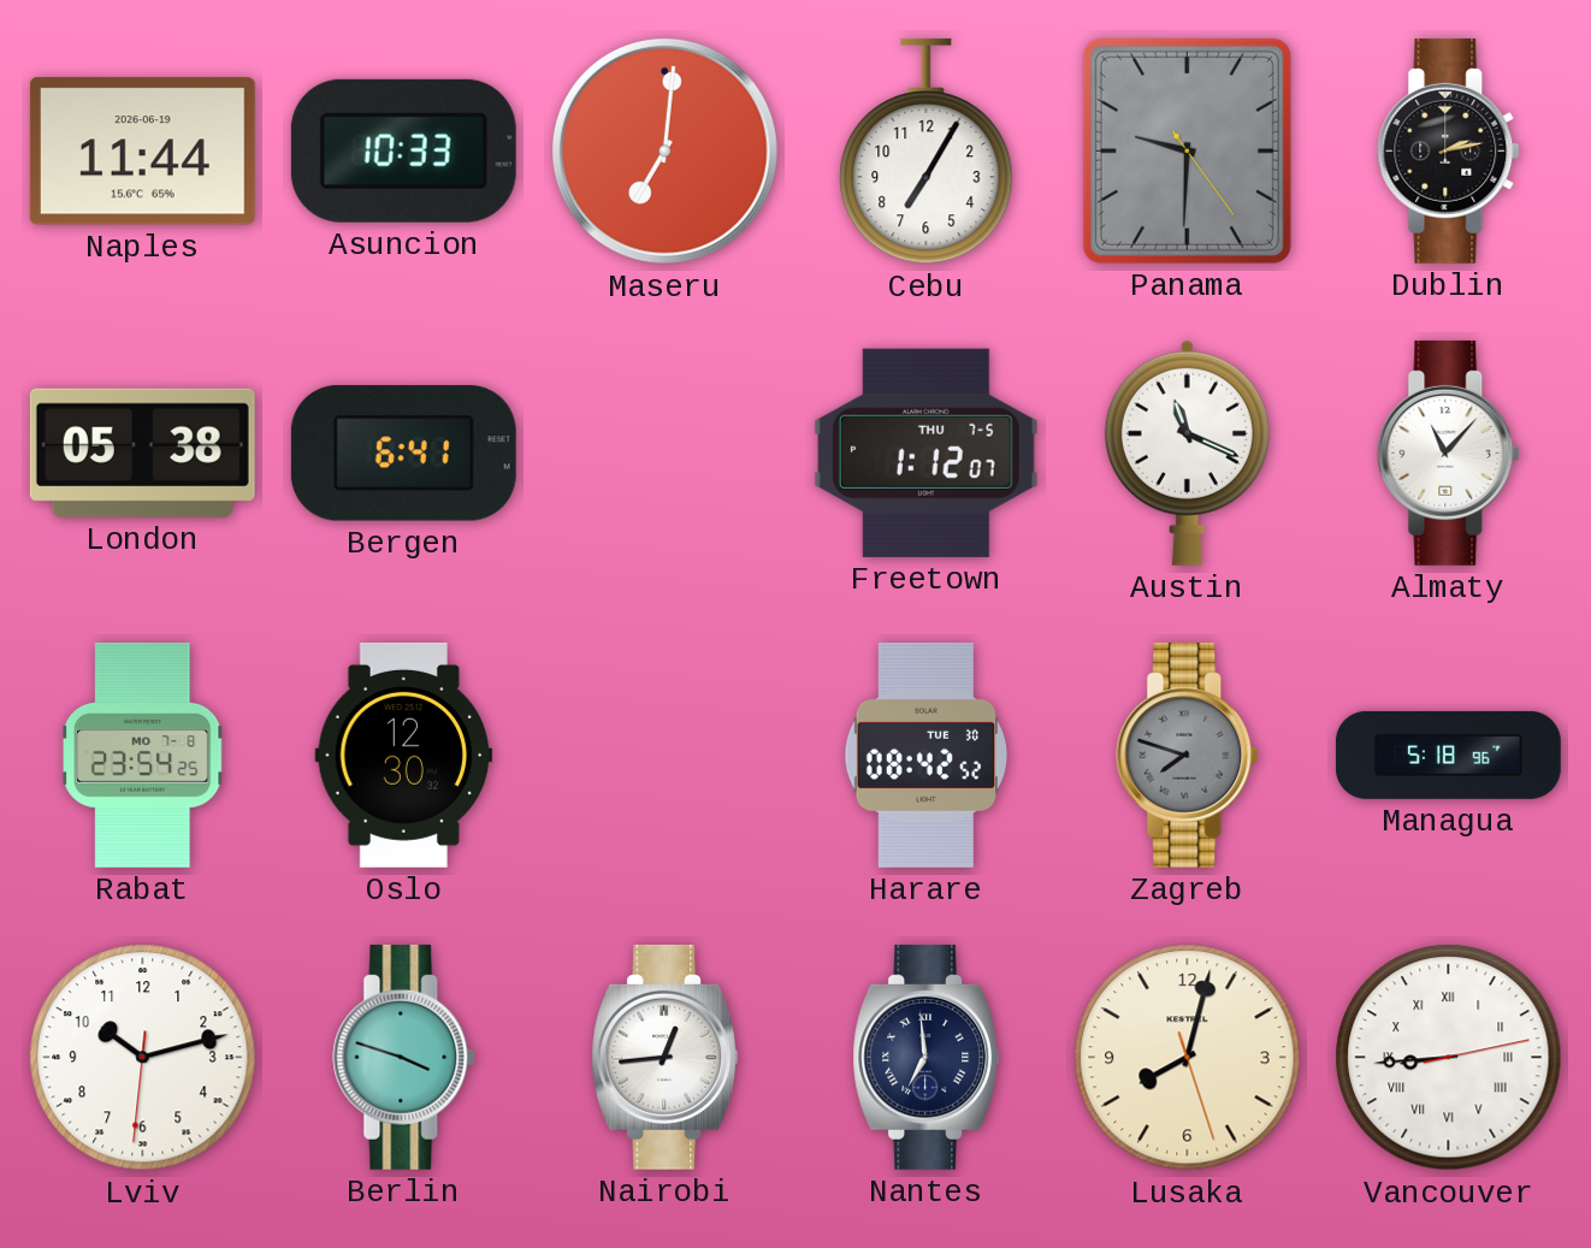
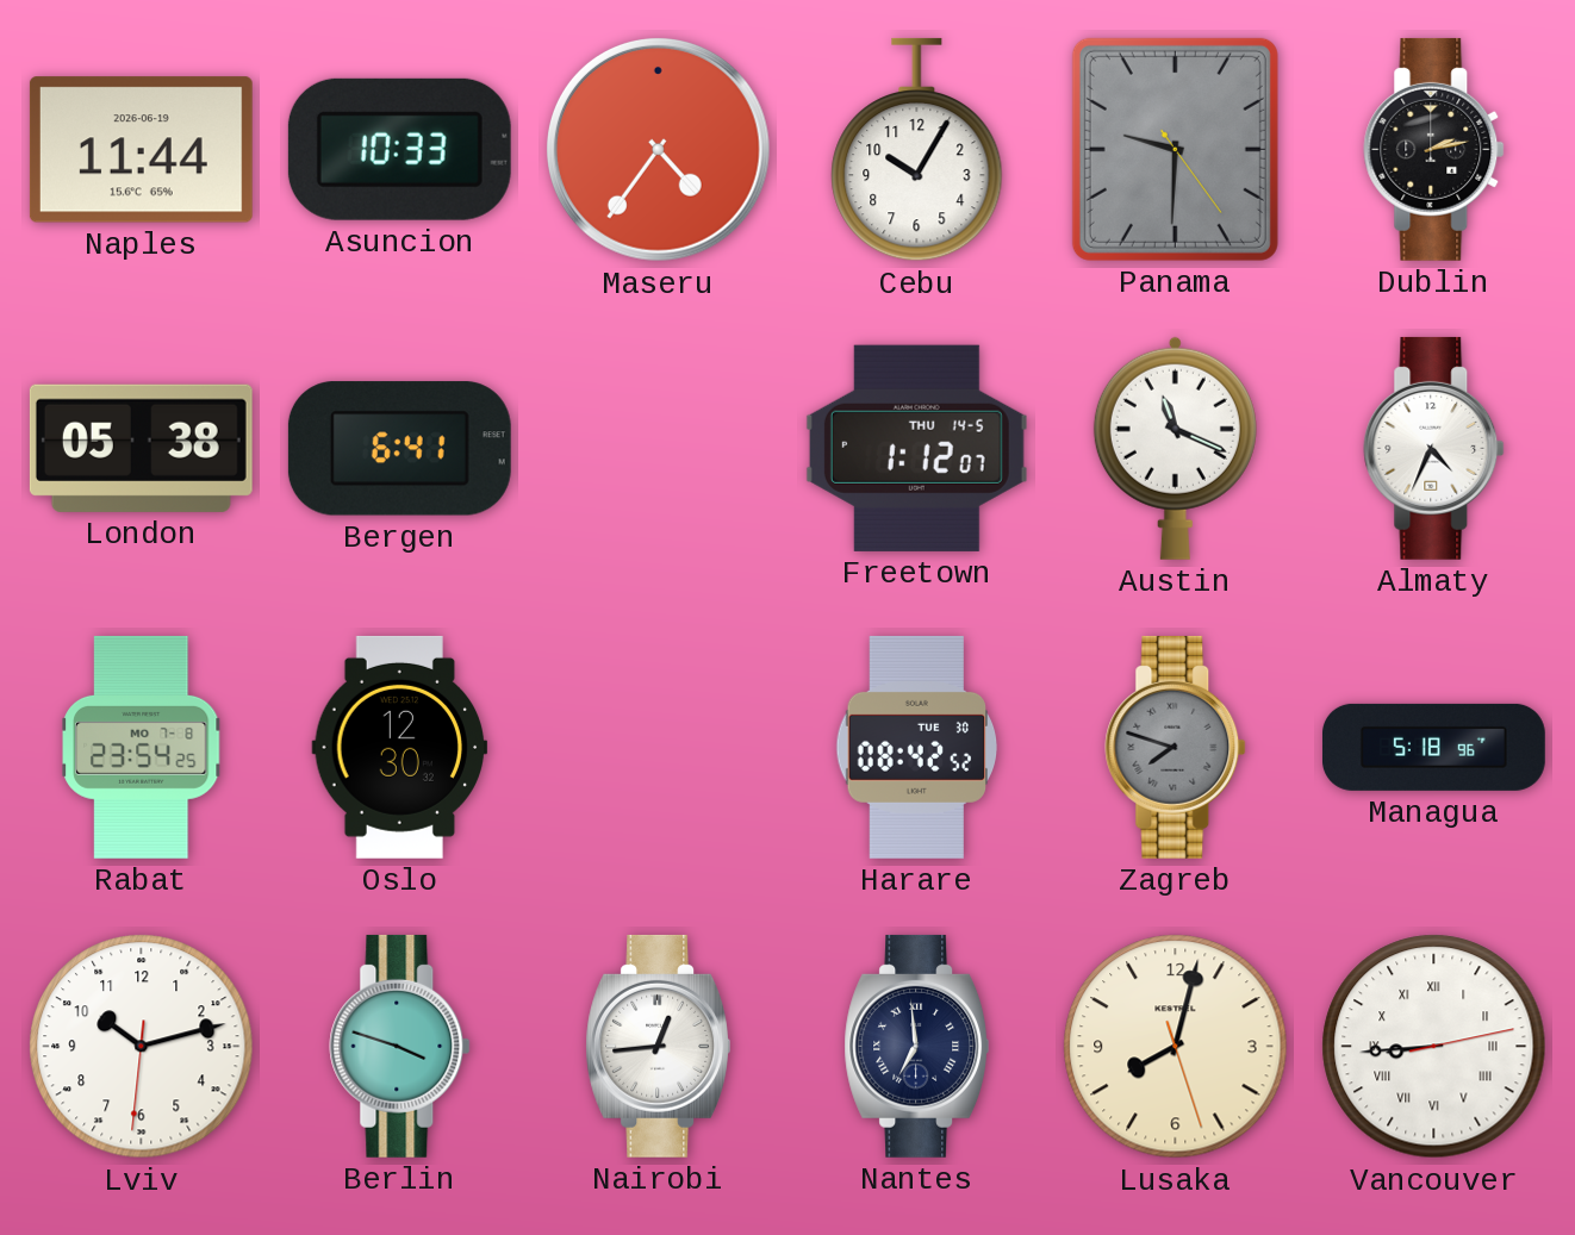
Maseru: 7:01 -> 4:36 (659, 150)
Cebu: 7:05 -> 10:05 (917, 150)
Freetown date: THU 7-5 -> THU 14-5 (916, 448)
Almaty: 11:07 -> 4:34 (1434, 448)
